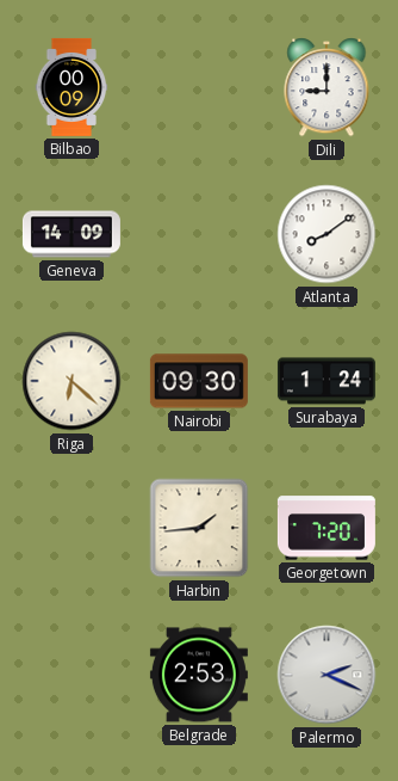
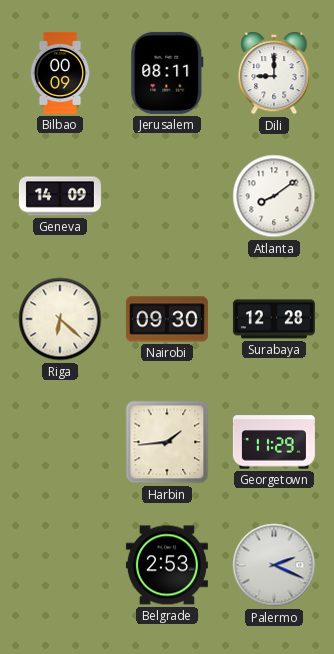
Jerusalem: none -> 08:11 (167, 73)
Surabaya: 1:24 -> 12:28 (274, 319)
Georgetown: 7:20 -> 11:29 (274, 442)
